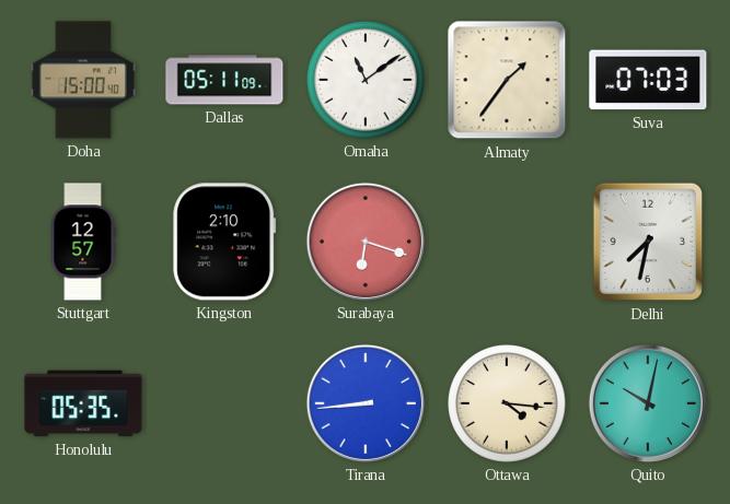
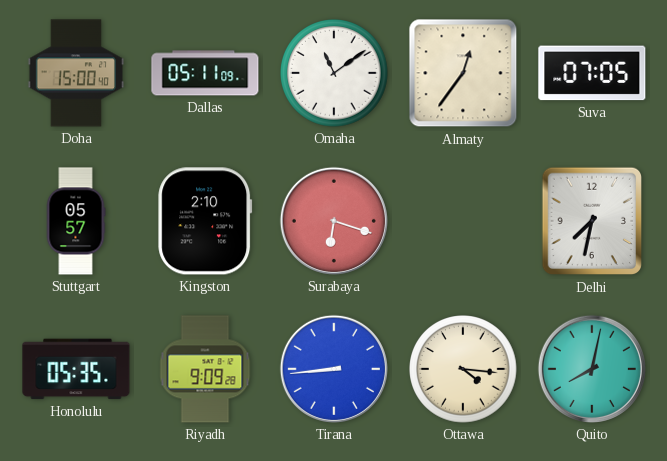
Almaty: 1:36 -> 12:36 (463, 73)
Suva: 07:03 -> 07:05 (592, 73)
Stuttgart: 12:57 -> 05:57 (76, 221)
Riyadh: none -> 9:09 (205, 369)
Quito: 10:02 -> 8:02 (592, 369)
